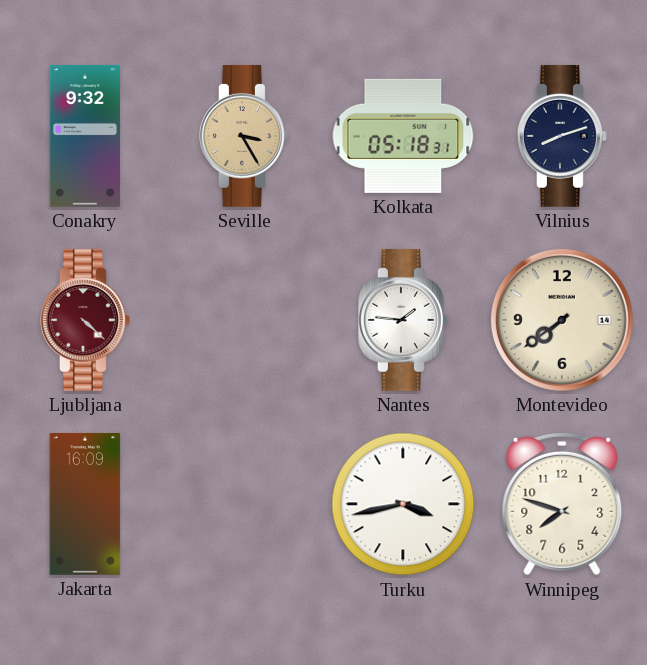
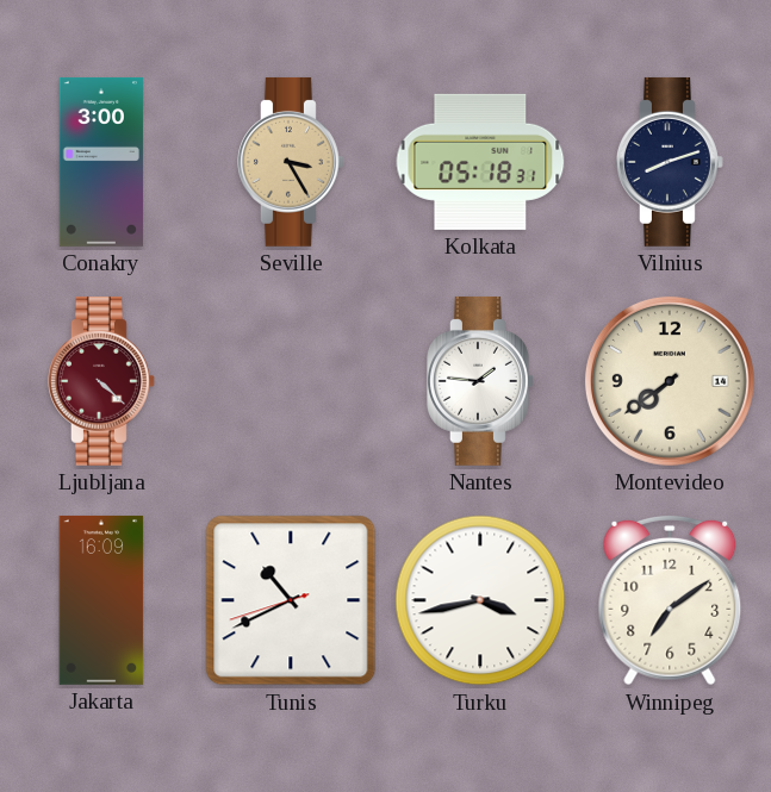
Conakry: 9:32 -> 3:00 (101, 162)
Tunis: none -> 10:40 (291, 600)
Winnipeg: 7:48 -> 7:09 (670, 600)
